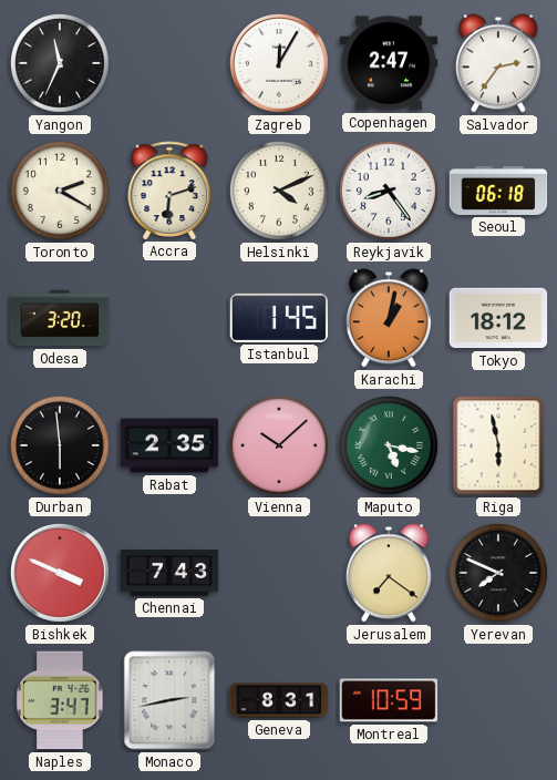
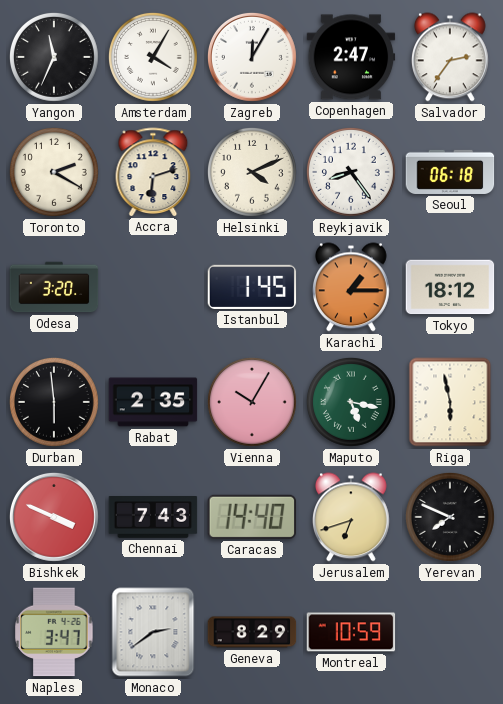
Amsterdam: none -> 4:05 (153, 57)
Karachi: 1:02 -> 1:15 (351, 287)
Vienna: 10:08 -> 10:05 (252, 402)
Caracas: none -> 14:40 (252, 517)
Jerusalem: 7:21 -> 6:42 (351, 517)
Monaco: 2:43 -> 2:39 (153, 632)
Geneva: 8:31 -> 8:29 (252, 632)
